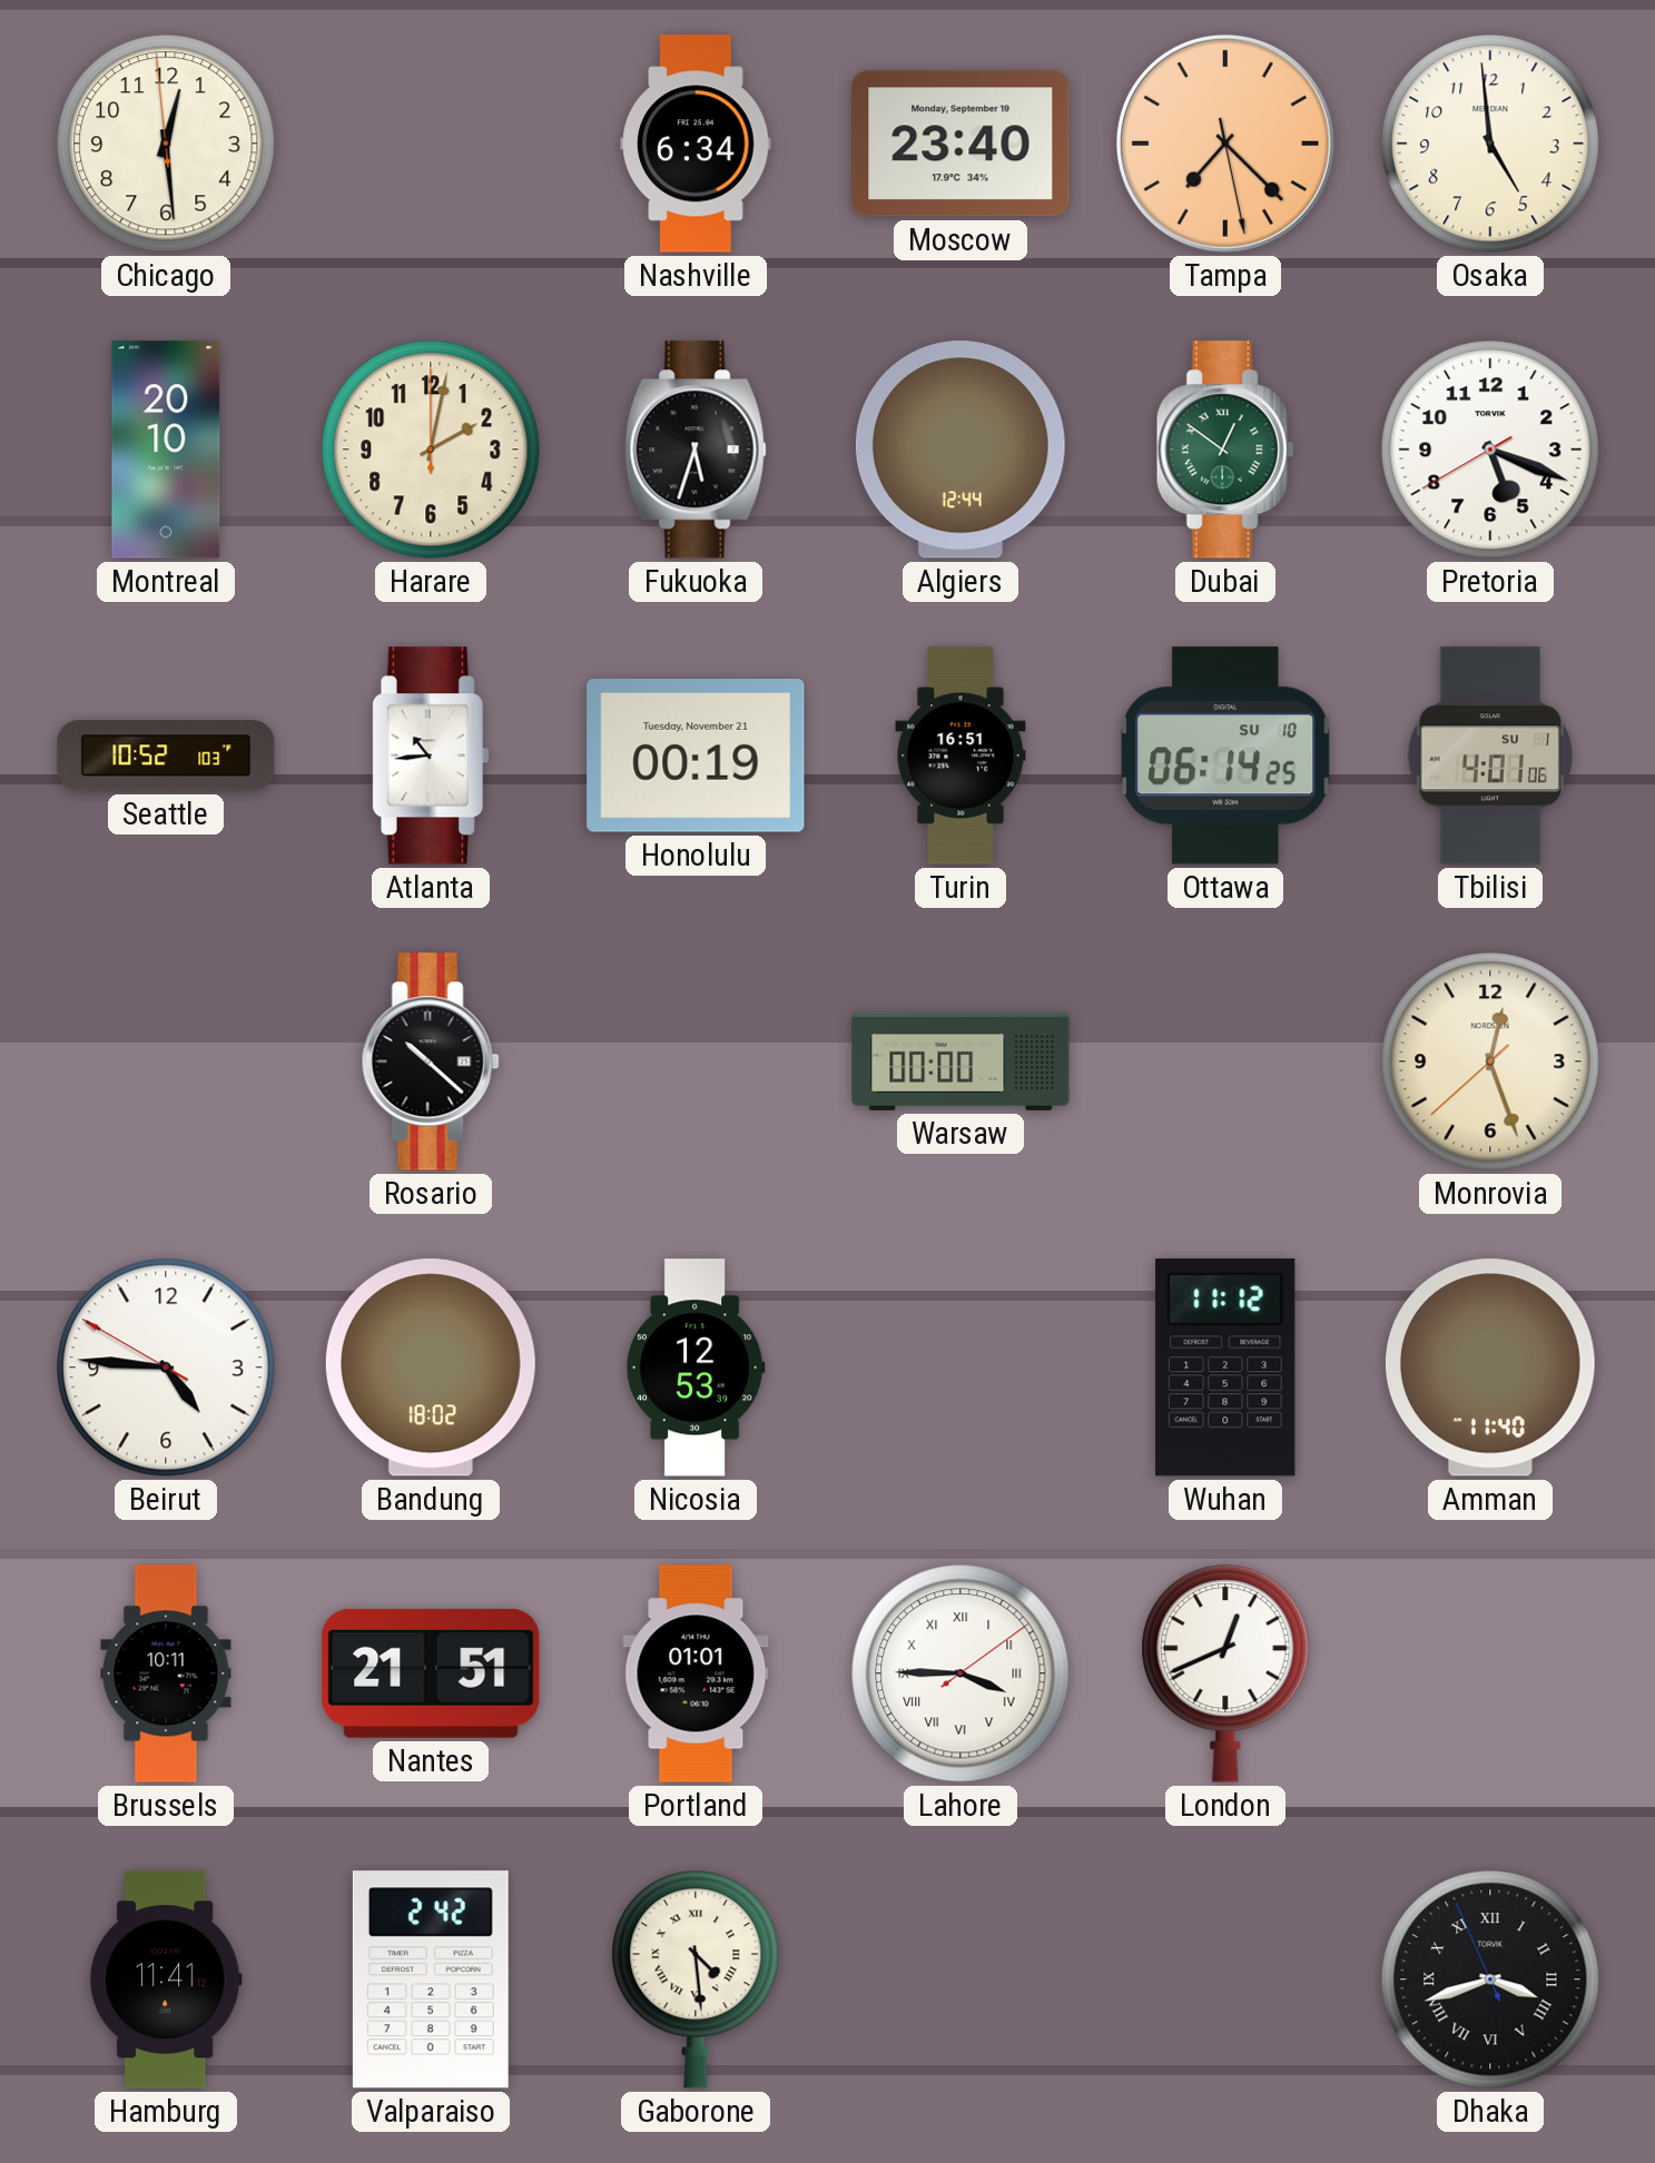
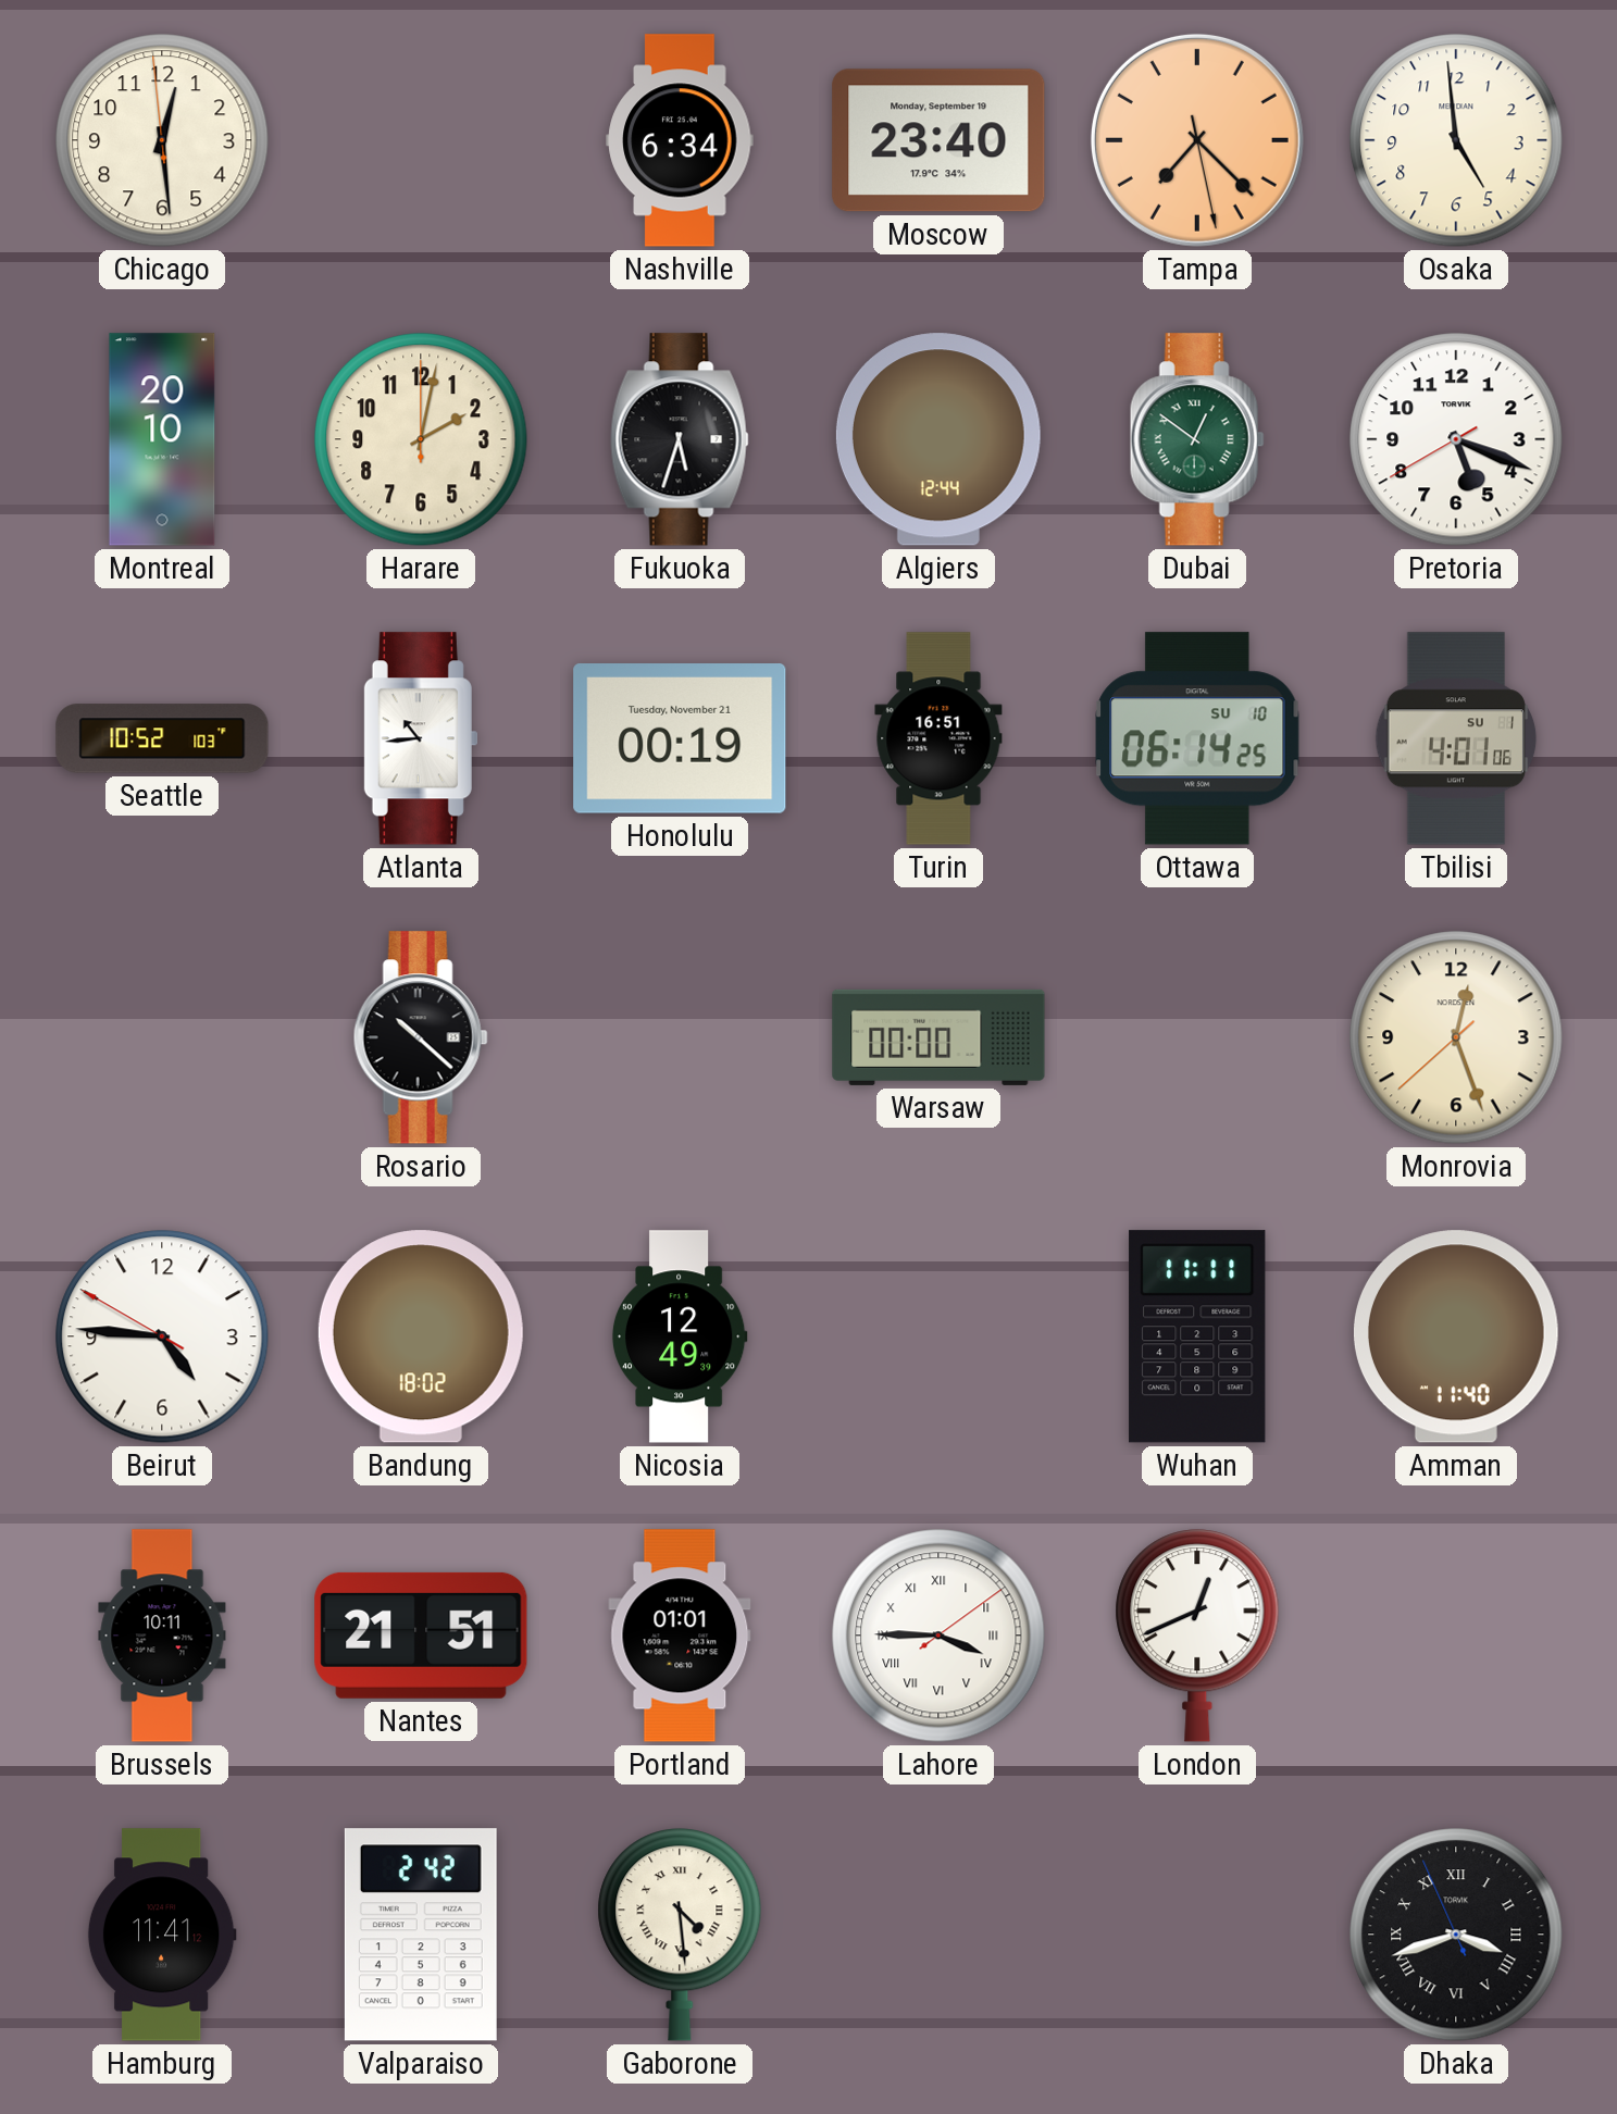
Nicosia: 12:53 -> 12:49 (680, 1336)
Wuhan: 11:12 -> 11:11 (1197, 1336)
